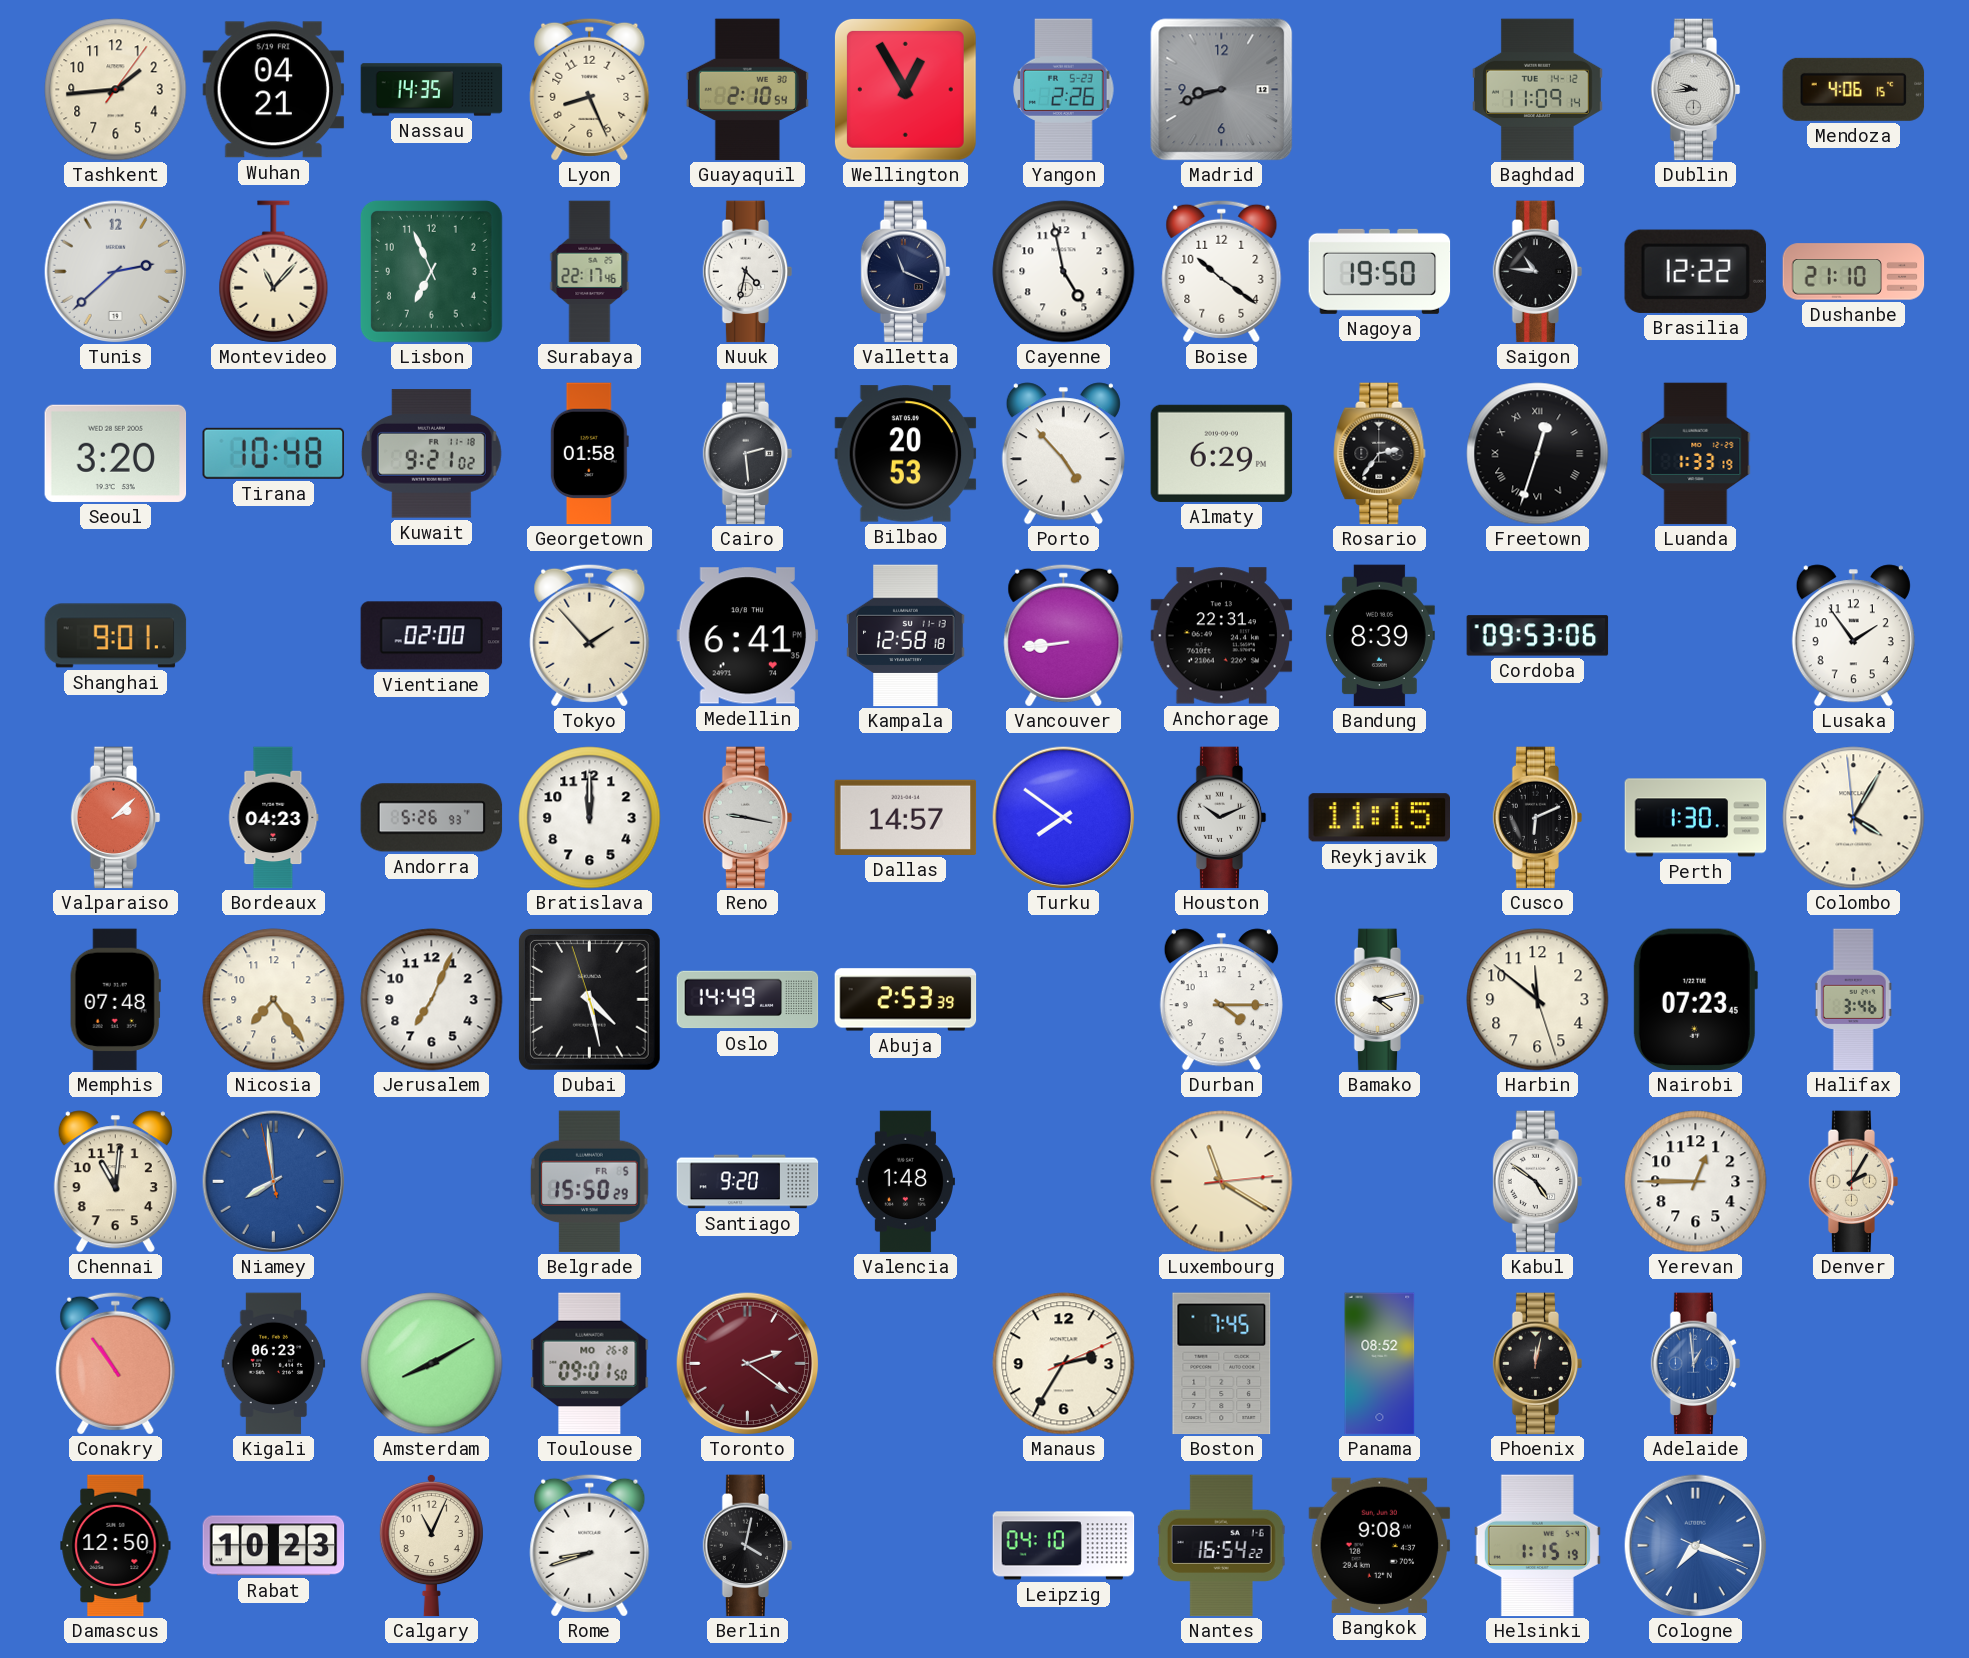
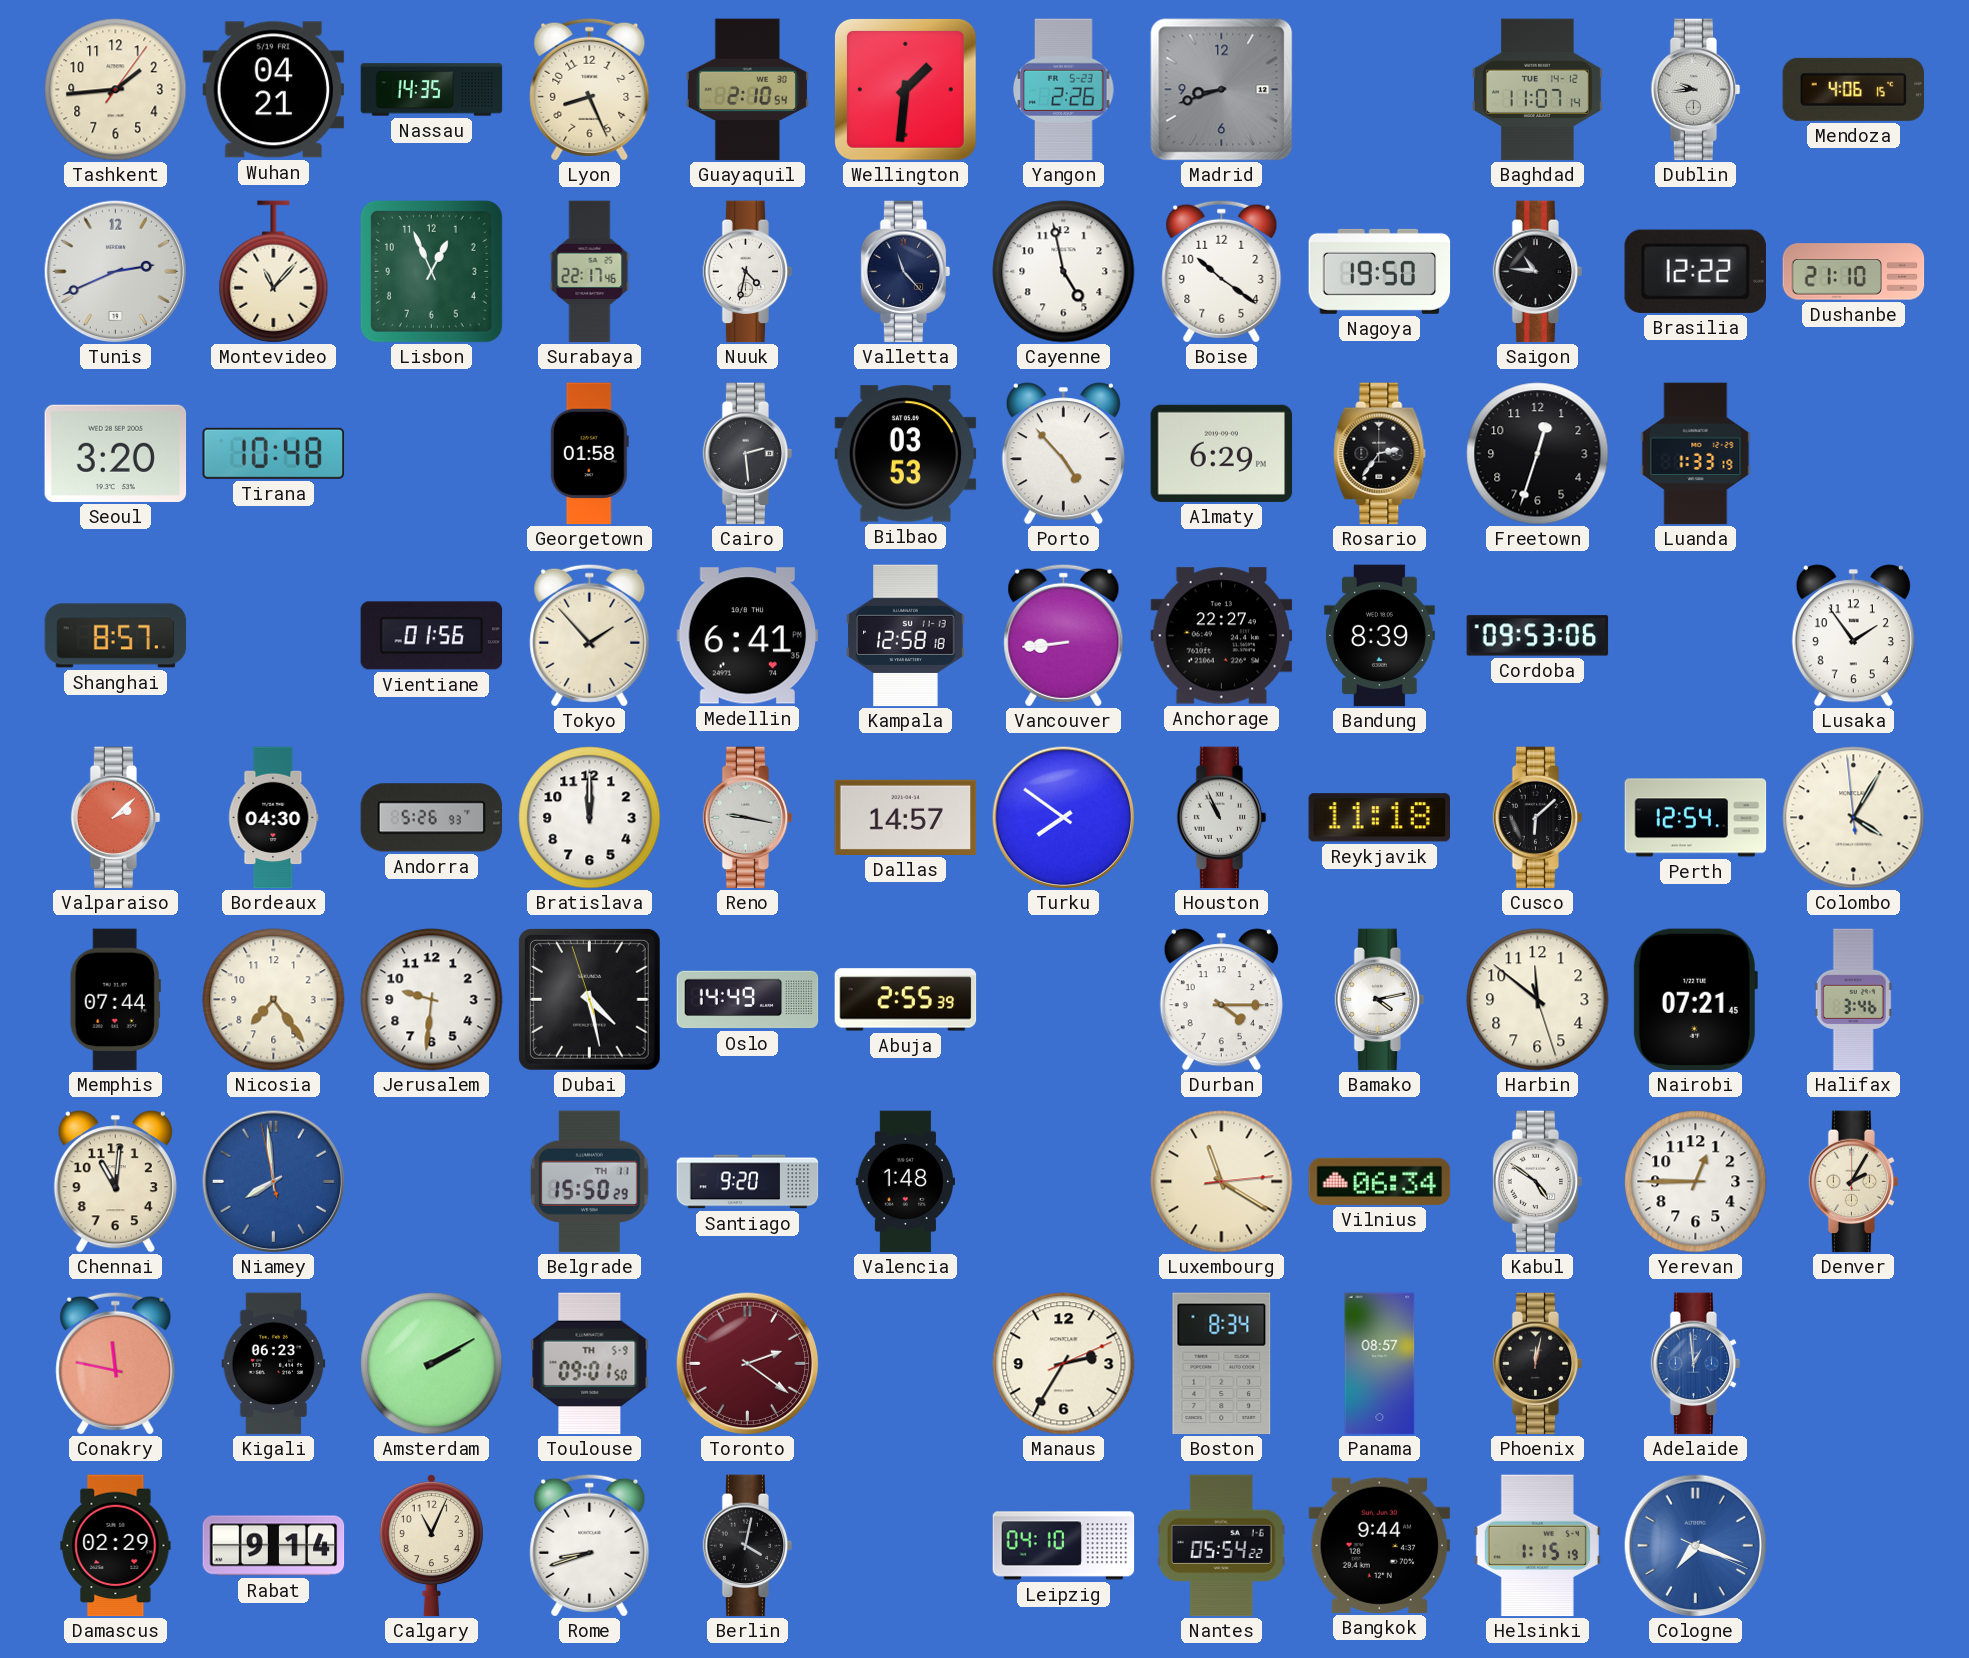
Wellington: 12:55 -> 1:31 (905, 89)
Baghdad: 11:09 -> 11:07 (1537, 90)
Tunis: 2:38 -> 2:41 (115, 271)
Lisbon: 6:56 -> 12:56 (431, 271)
Valletta: 11:19 -> 11:23 (906, 272)
Kuwait: 9:21 -> none (431, 454)
Bilbao: 20:53 -> 03:53 (906, 454)
Freetown numerals: Roman -> Arabic (1538, 454)
Shanghai: 9:01 -> 8:57 (116, 636)
Vientiane: 02:00 -> 01:56 (432, 636)
Anchorage: 22:31 -> 22:27 (1222, 636)
Bordeaux: 04:23 -> 04:30 (274, 818)
Houston: 10:11 -> 10:56 (1222, 818)
Reykjavik: 11:15 -> 11:18 (1379, 818)
Cusco: 6:11 -> 6:08 (1538, 818)
Perth: 1:30 -> 12:54 (1696, 818)
Memphis: 07:48 -> 07:44 (115, 1000)
Jerusalem: 7:04 -> 9:31 (432, 1000)
Abuja: 2:53 -> 2:55 (906, 1000)
Nairobi: 07:23 -> 07:21 (1695, 1000)
Belgrade date: FR 5 -> TH 11 (589, 1182)
Vilnius: none -> 06:34 (1380, 1181)
Conakry: 10:54 -> 11:47 (116, 1363)
Amsterdam: 8:10 -> 2:10 (432, 1364)
Toulouse date: MO 26-8 -> TH 5-9 (590, 1364)
Boston: 7:45 -> 8:34 (1222, 1364)
Panama: 08:52 -> 08:57 (1380, 1364)
Damascus: 12:50 -> 02:29 (116, 1546)
Rabat: 10:23 -> 9:14 (274, 1546)
Nantes: 16:54 -> 05:54 (1221, 1546)
Bangkok: 9:08 -> 9:44 (1380, 1545)
